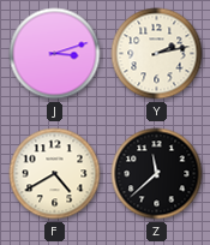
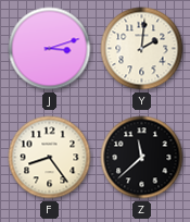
Y: 2:13 -> 2:01 (142, 49)
F: 4:40 -> 8:24 (50, 158)
